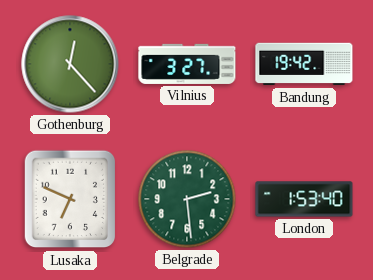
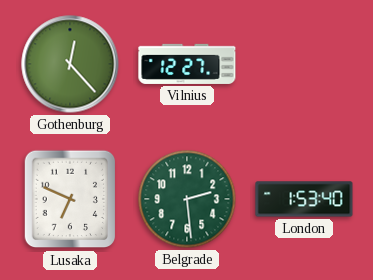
Vilnius: 3:27 -> 12:27 (187, 64)
Bandung: 19:42 -> none (304, 64)
